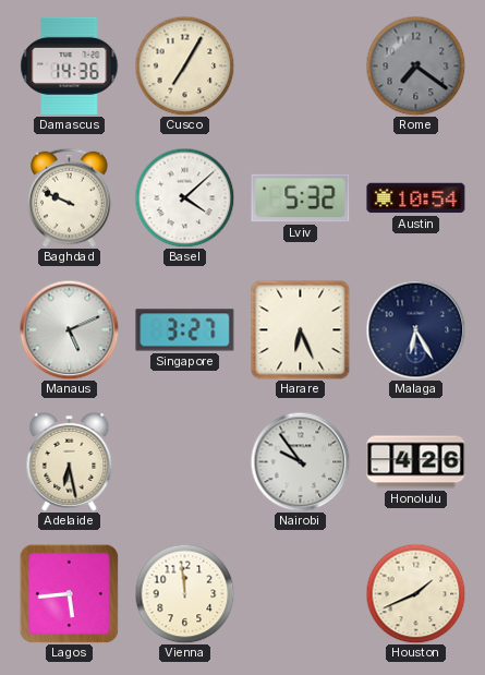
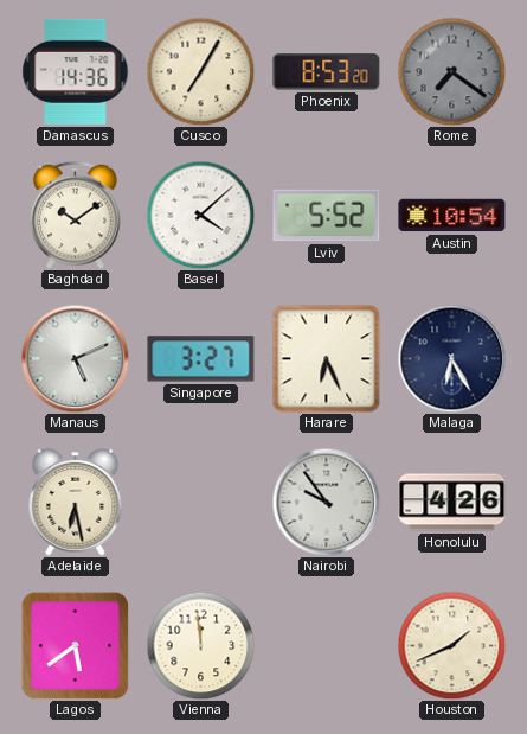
Phoenix: none -> 8:53 (327, 72)
Baghdad: 9:49 -> 10:09 (76, 215)
Lviv: 5:32 -> 5:52 (327, 216)
Lagos: 5:44 -> 5:39 (75, 645)
